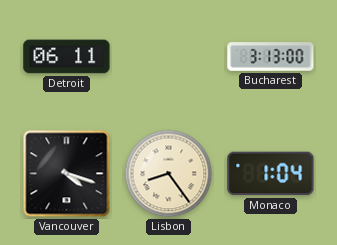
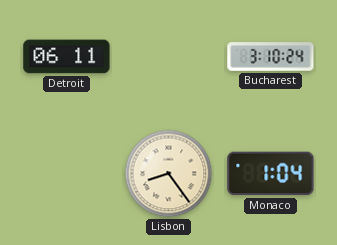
Bucharest: 3:13 -> 3:10 (271, 57)
Vancouver: 4:18 -> none (67, 174)
